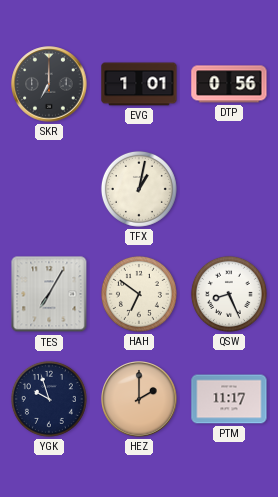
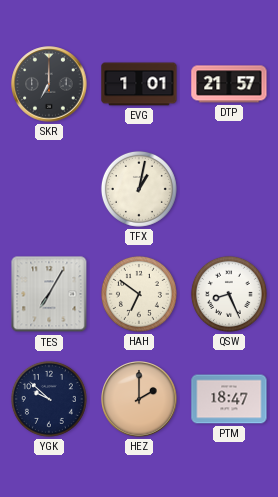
DTP: 0:56 -> 21:57 (229, 84)
YGK: 9:57 -> 9:52 (49, 399)
PTM: 11:17 -> 18:47 (229, 399)
